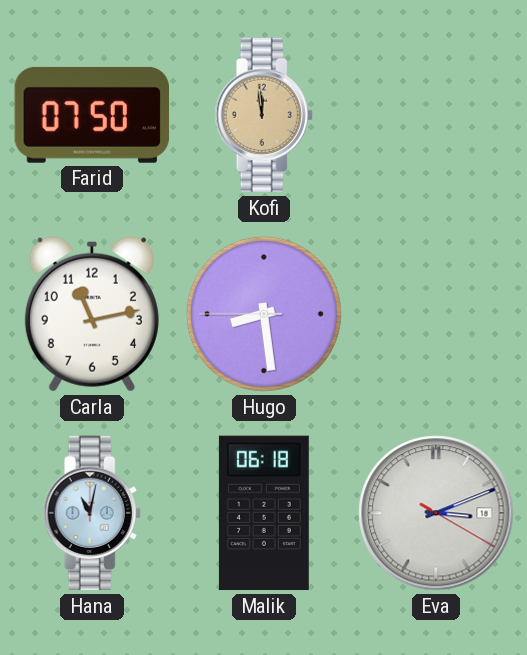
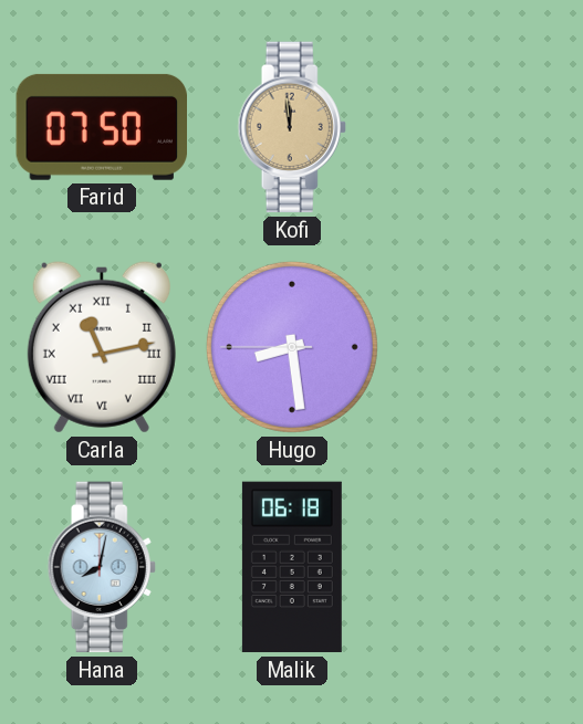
Carla numerals: Arabic -> Roman (102, 347)
Hana: 11:02 -> 8:02 (102, 567)
Eva: 3:11 -> none (436, 513)
